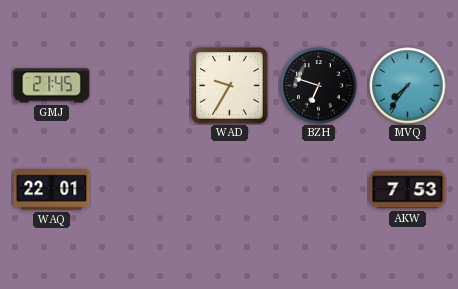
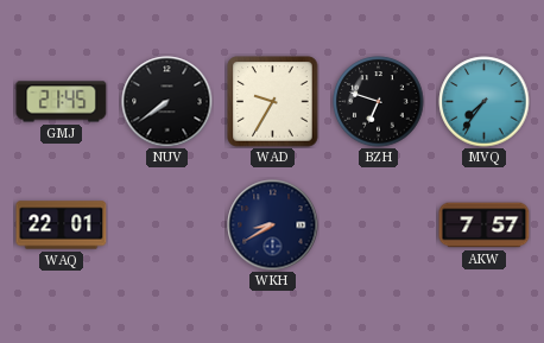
NUV: none -> 7:39 (167, 102)
WKH: none -> 8:40 (273, 226)
AKW: 7:53 -> 7:57 (485, 226)
